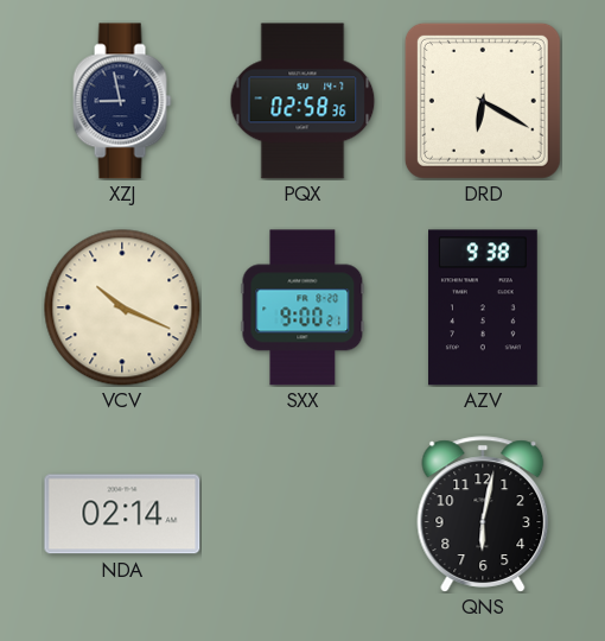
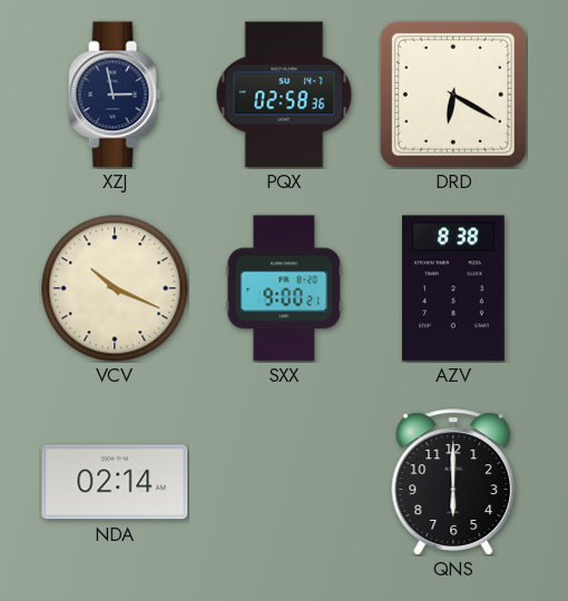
XZJ: 8:58 -> 2:58 (115, 95)
AZV: 9:38 -> 8:38 (454, 288)
QNS: 6:02 -> 6:00 (453, 482)
